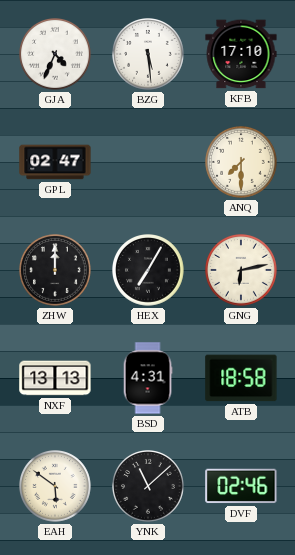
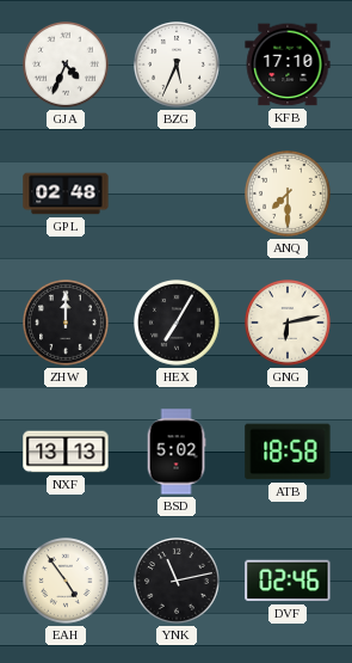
BZG: 5:29 -> 5:34 (178, 66)
GPL: 02:47 -> 02:48 (66, 194)
BSD: 4:31 -> 5:02 (177, 452)
EAH: 5:51 -> 4:54 (67, 582)
YNK: 11:08 -> 11:13 (178, 582)
